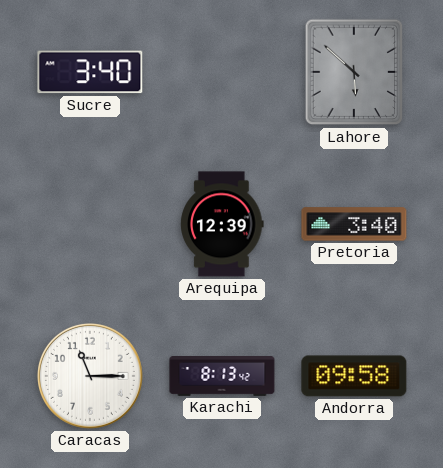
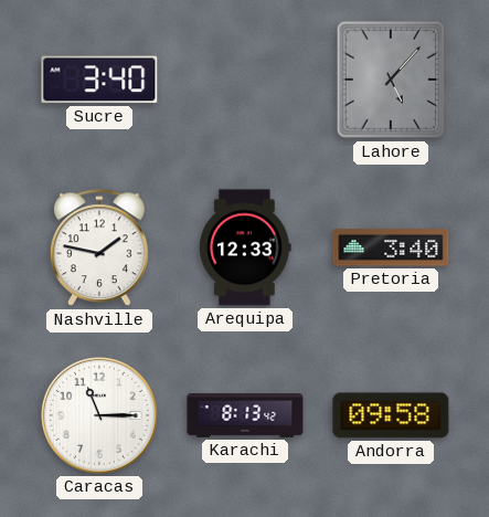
Lahore: 5:52 -> 5:07 (391, 80)
Nashville: none -> 1:47 (99, 249)
Arequipa: 12:39 -> 12:33 (245, 247)
